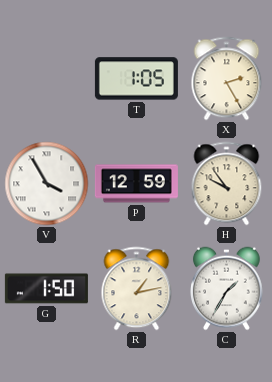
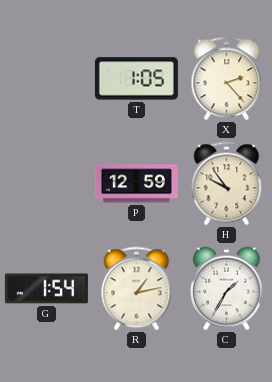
X: 2:25 -> 2:23 (227, 79)
V: 3:55 -> none (47, 184)
G: 1:50 -> 1:54 (46, 289)
